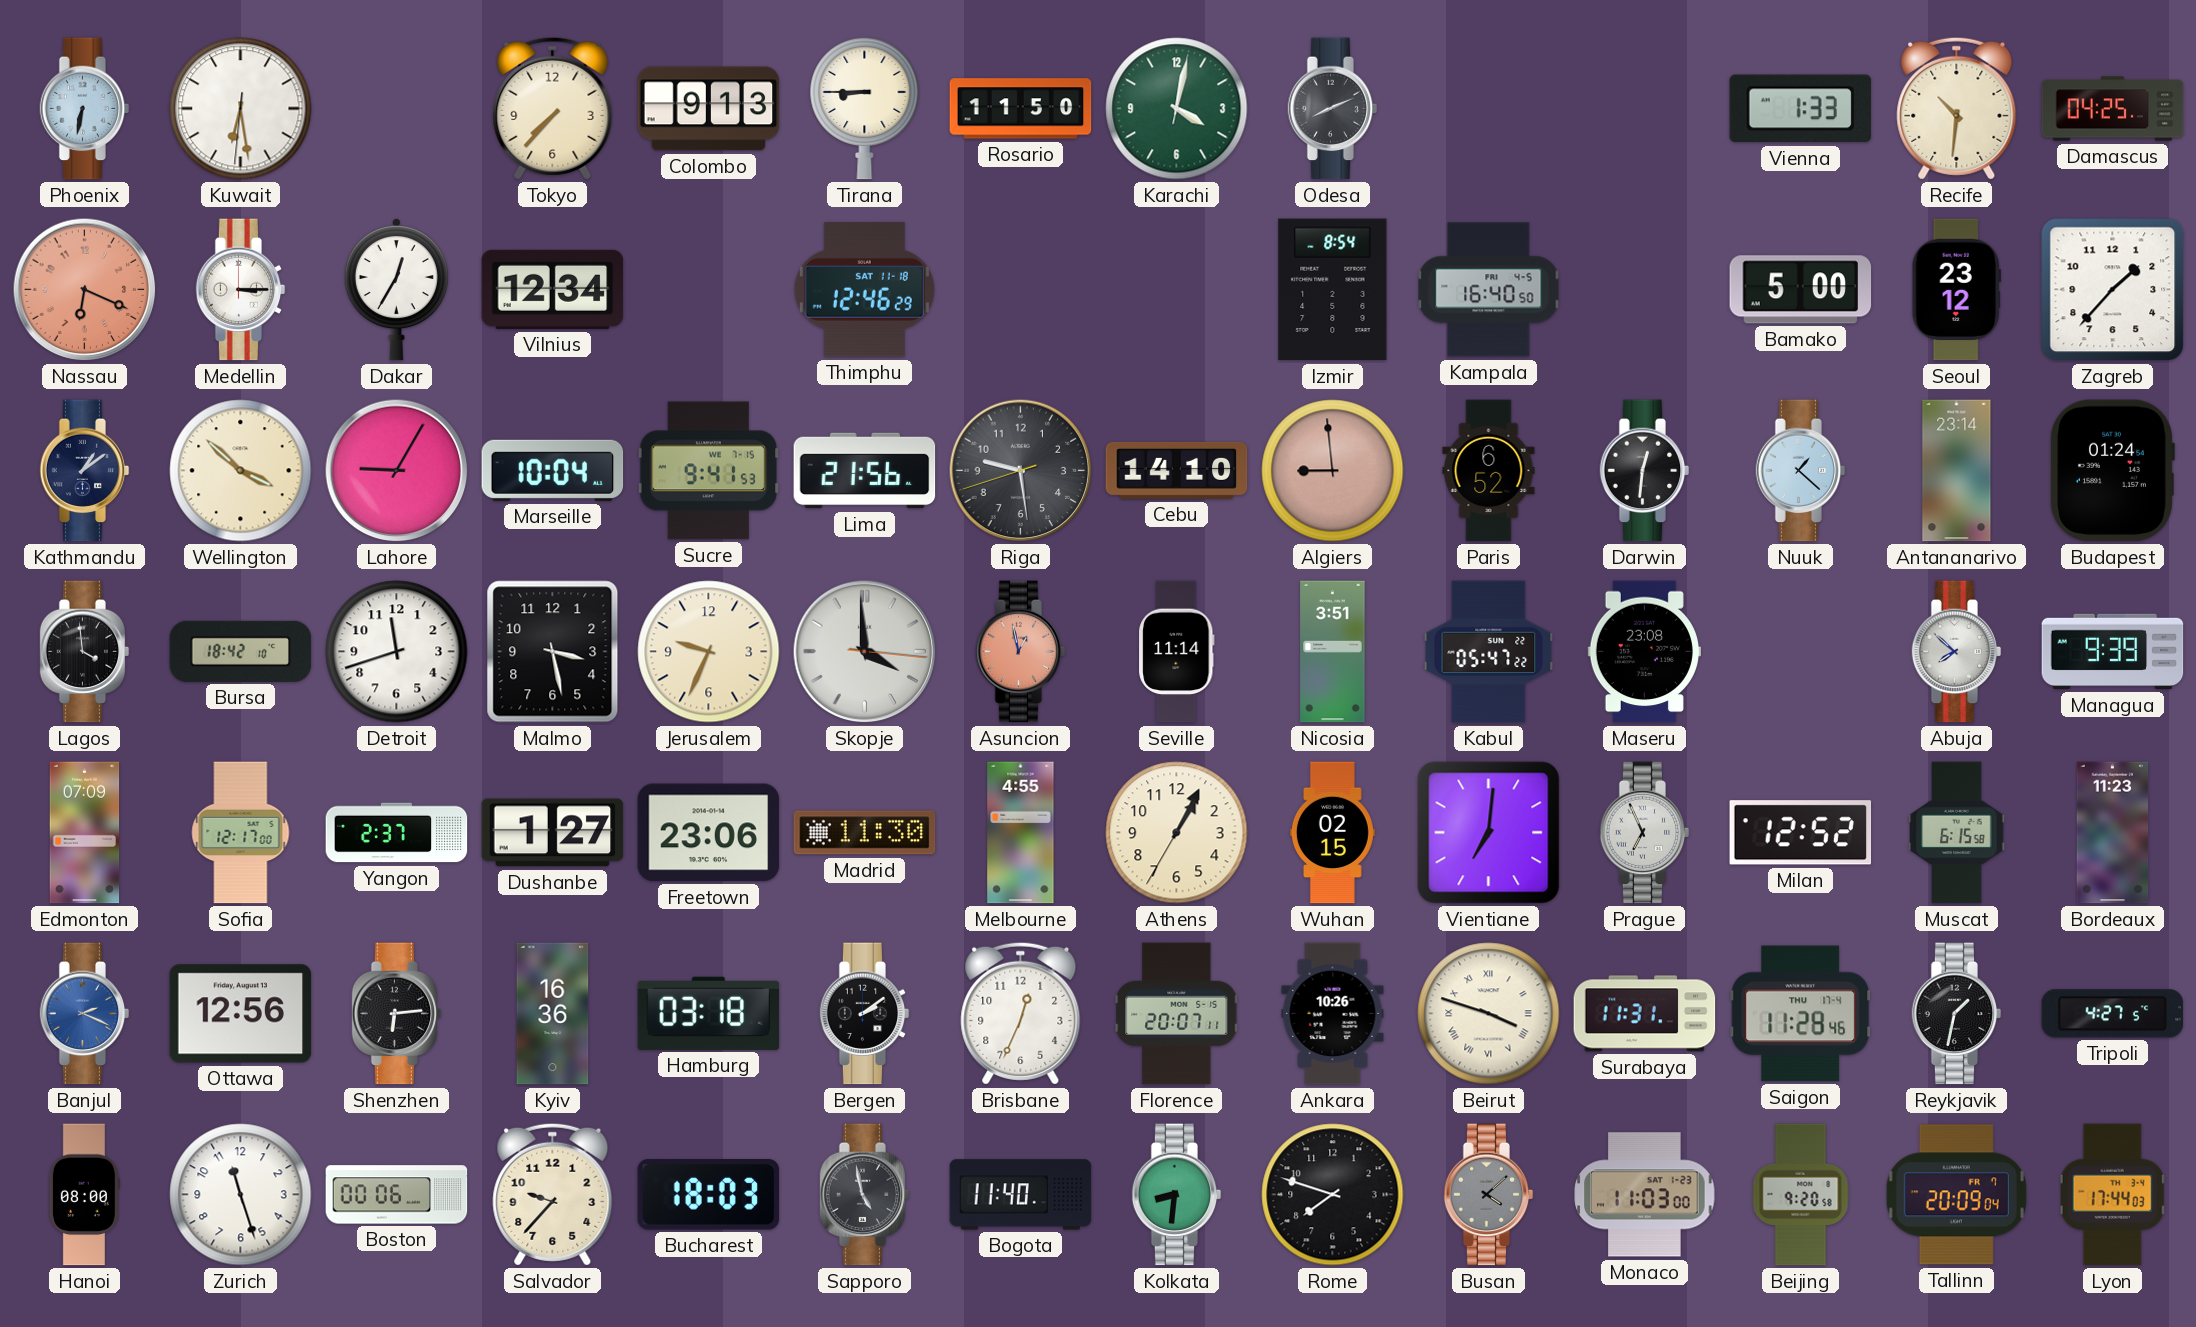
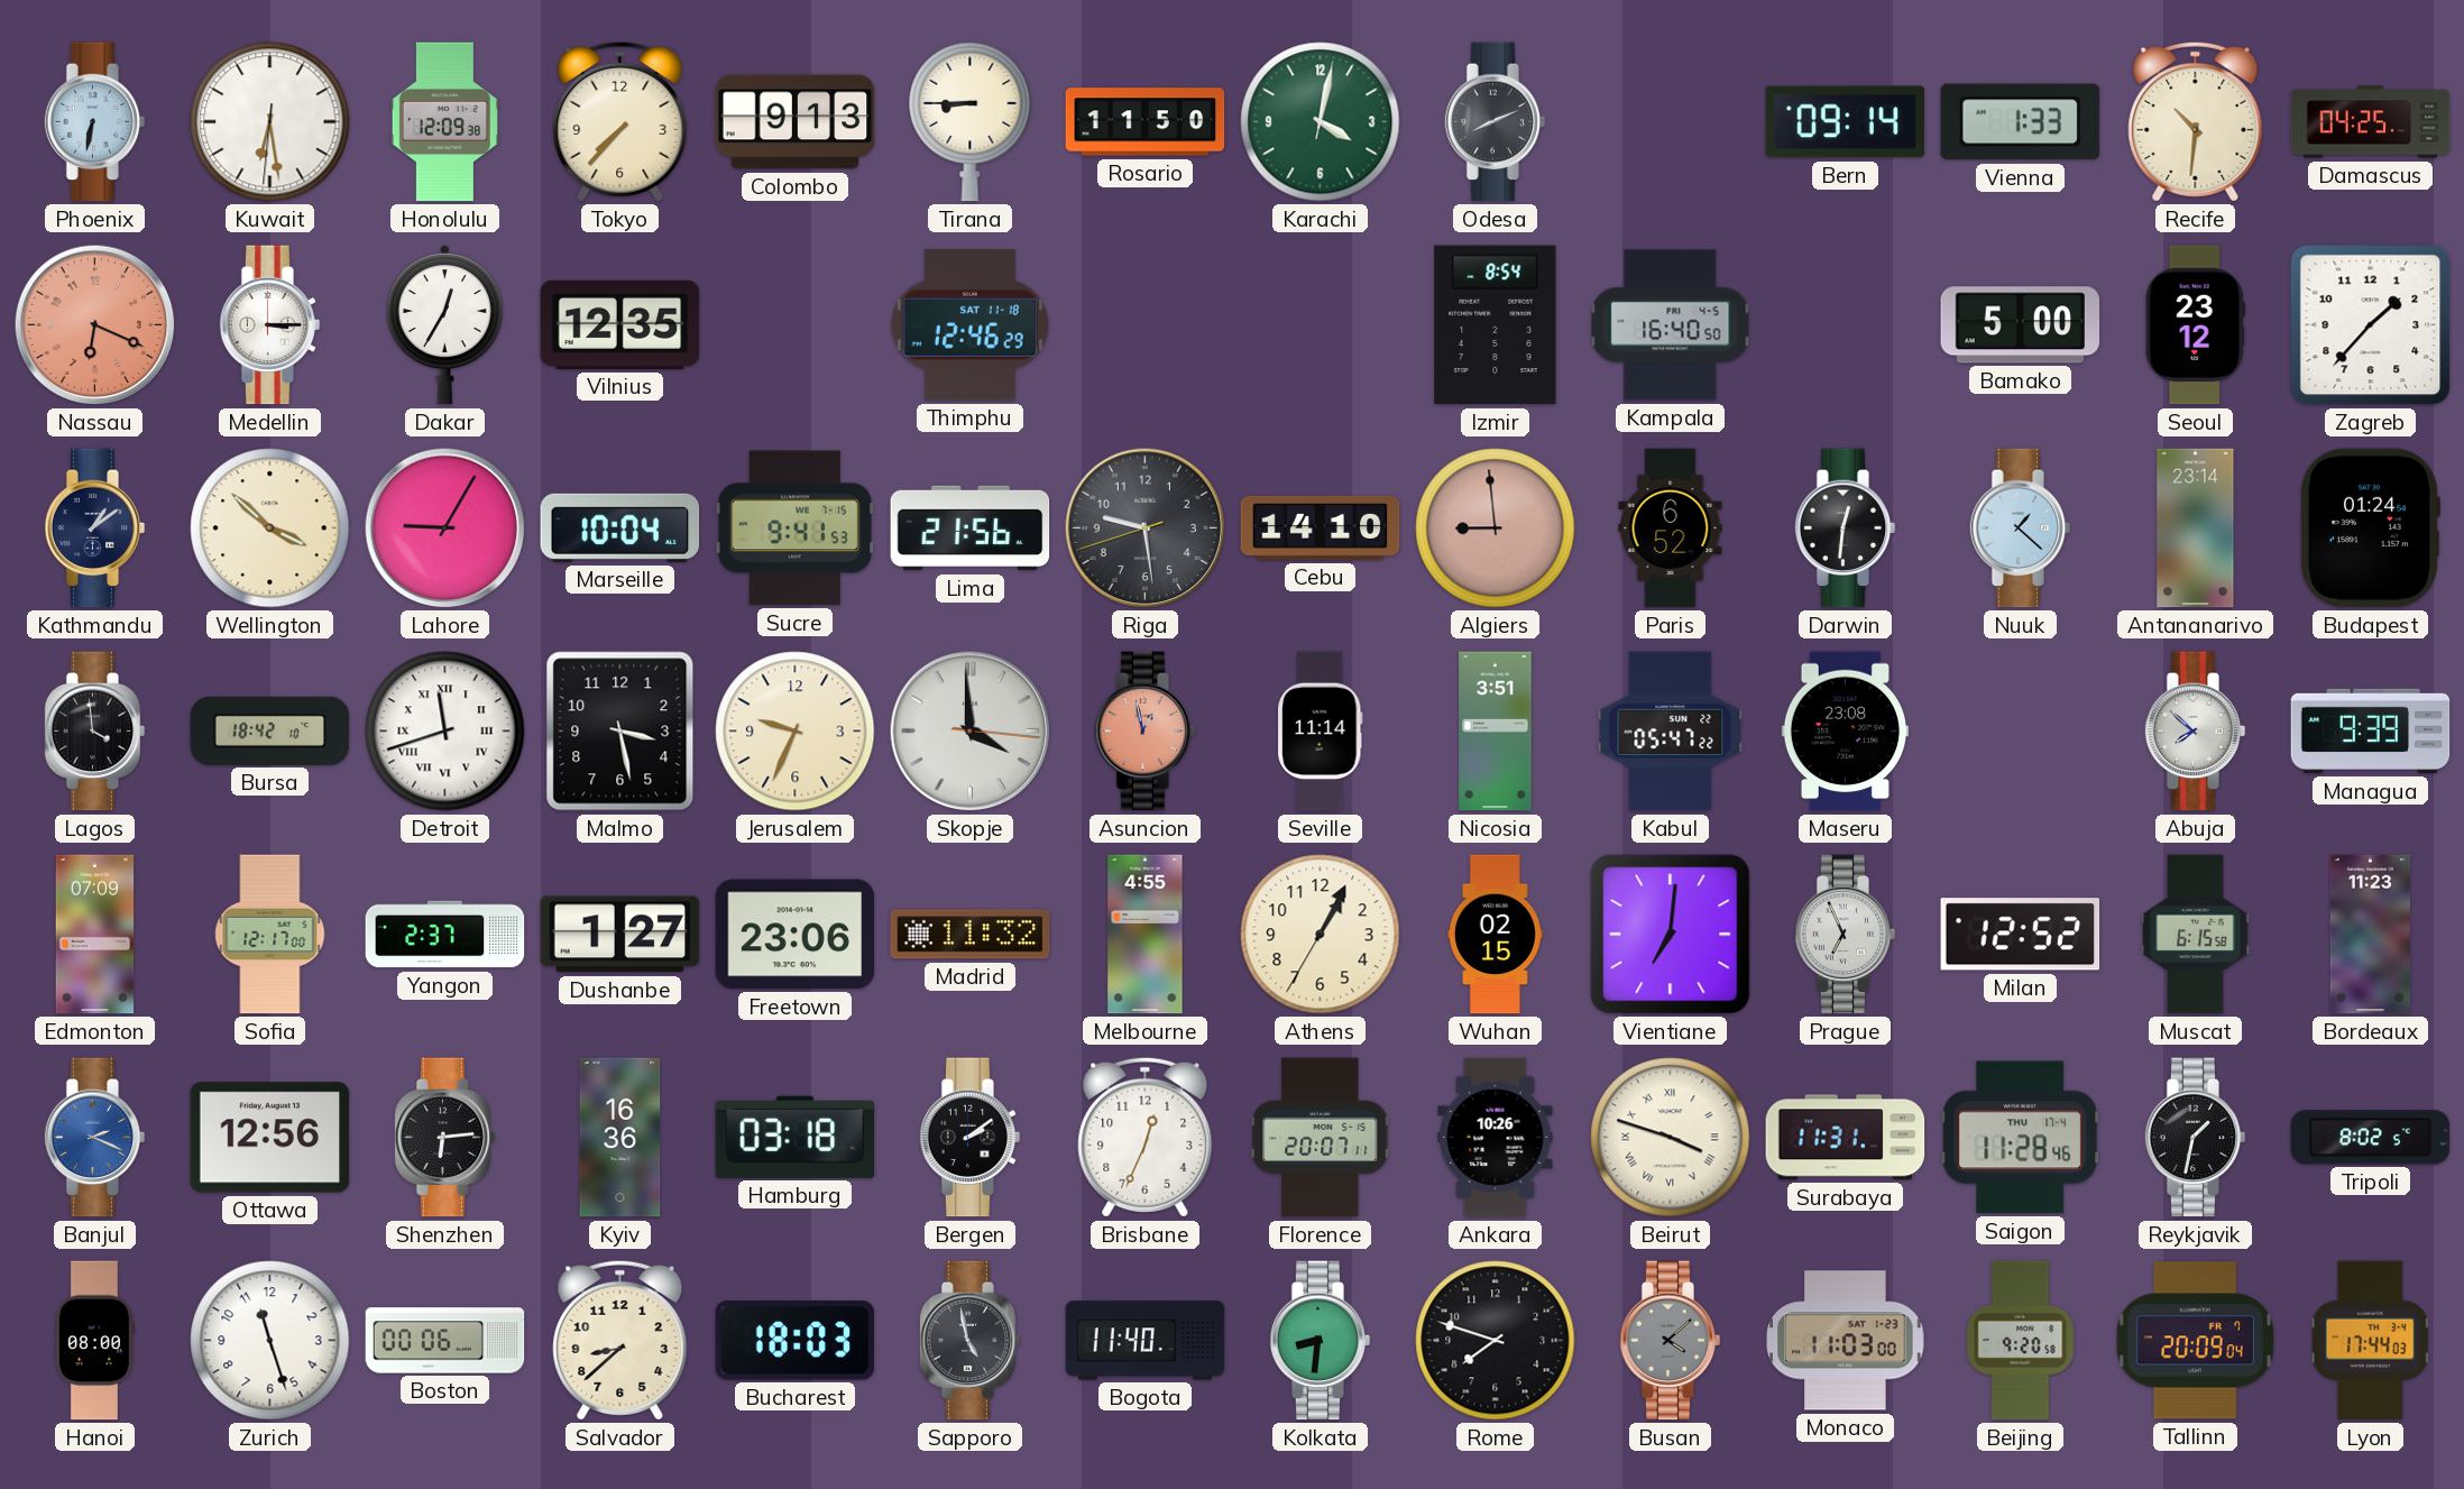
Honolulu: none -> 12:09 (444, 122)
Bern: none -> 09:14 (1846, 122)
Vilnius: 12:34 -> 12:35 (620, 324)
Detroit numerals: Arabic -> Roman (445, 732)
Madrid: 11:30 -> 11:32 (971, 935)
Tripoli: 4:27 -> 8:02 (2371, 1138)
Salvador: 9:37 -> 8:38 (620, 1340)
